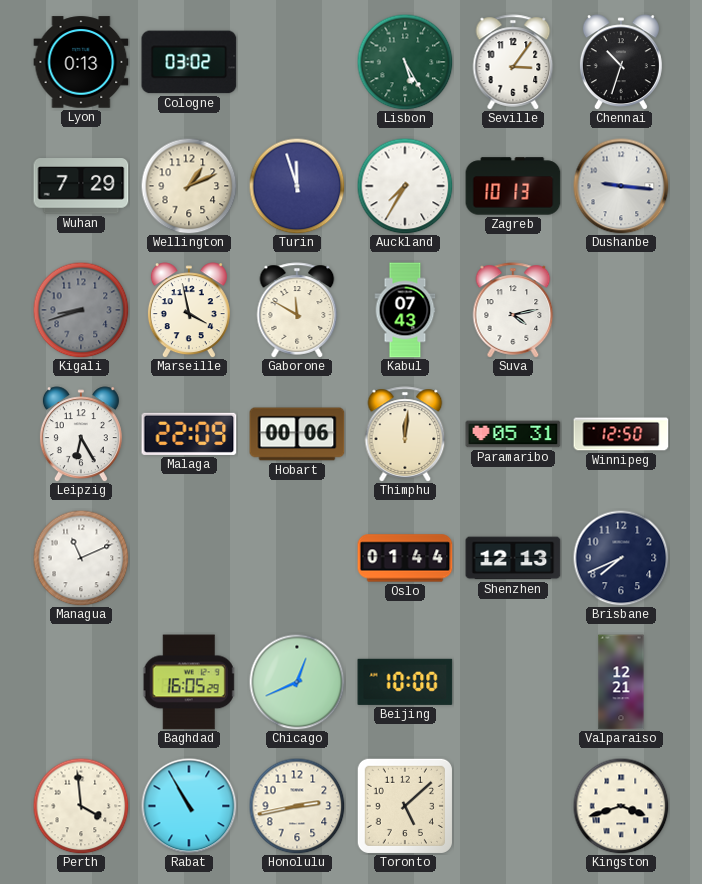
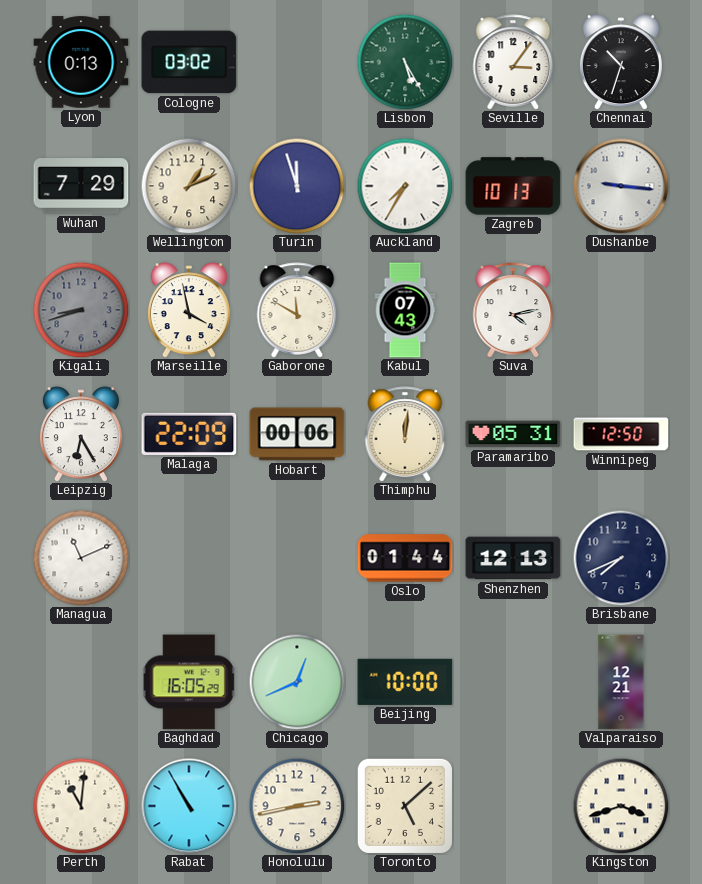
Perth: 3:59 -> 11:01 (81, 806)
